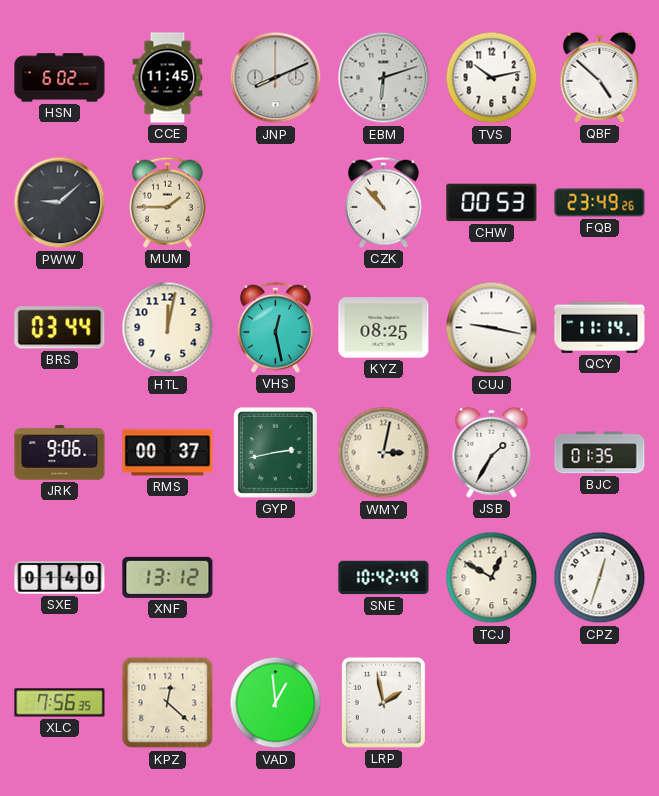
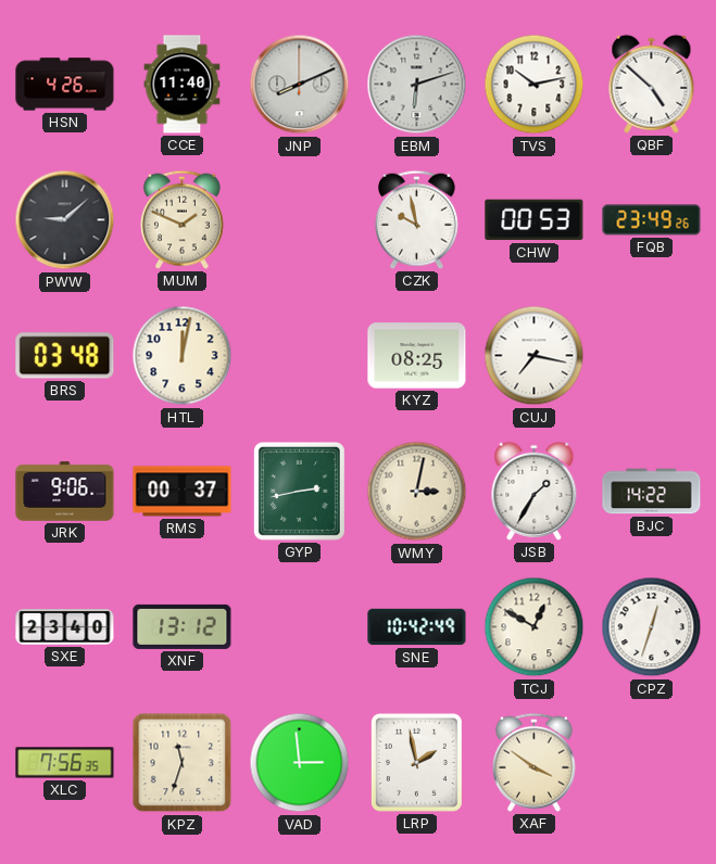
HSN: 6:02 -> 4:26 (65, 85)
CCE: 11:45 -> 11:40 (183, 85)
MUM: 1:45 -> 1:49 (181, 219)
CZK: 10:53 -> 9:58 (416, 219)
BRS: 03:44 -> 03:48 (65, 356)
VHS: 12:28 -> none (275, 327)
CUJ: 9:17 -> 7:17 (535, 356)
QCY: 11:14 -> none (600, 327)
BJC: 01:35 -> 14:22 (652, 492)
SXE: 01:40 -> 23:40 (65, 627)
KPZ: 12:22 -> 11:33 (183, 763)
VAD: 12:59 -> 2:59 (300, 763)
XAF: none -> 3:51 (533, 762)
